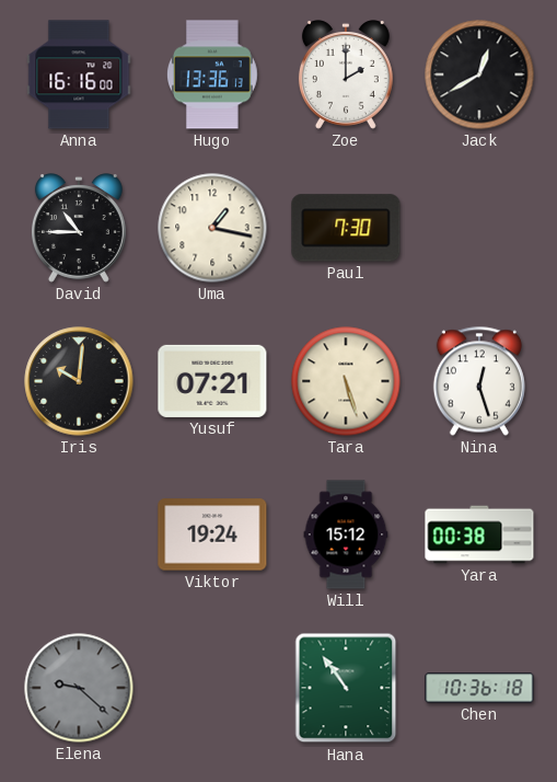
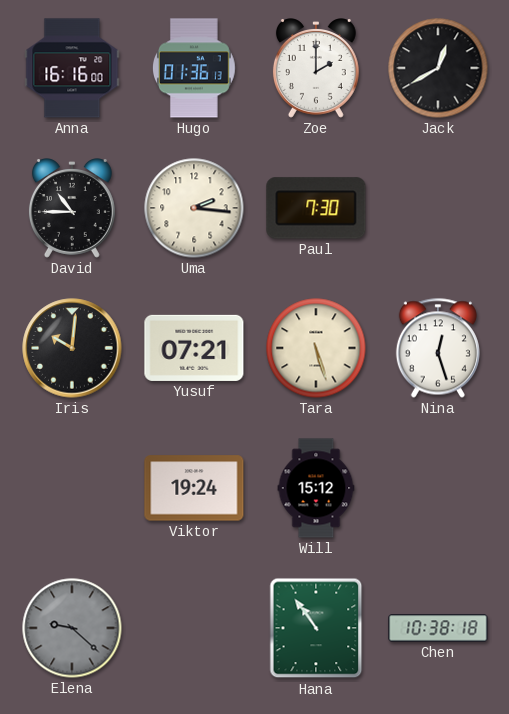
Hugo: 13:36 -> 01:36 (194, 68)
Uma: 1:17 -> 2:16 (194, 208)
Yara: 00:38 -> none (479, 534)
Chen: 10:36 -> 10:38 (438, 628)
